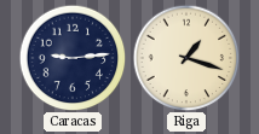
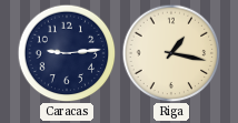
Riga: 1:18 -> 1:17 (171, 53)
